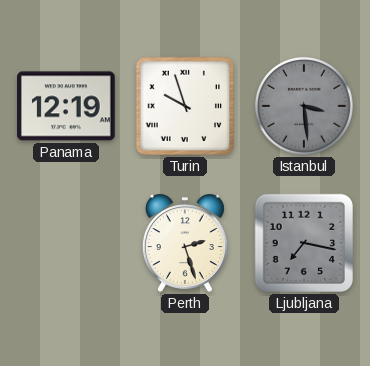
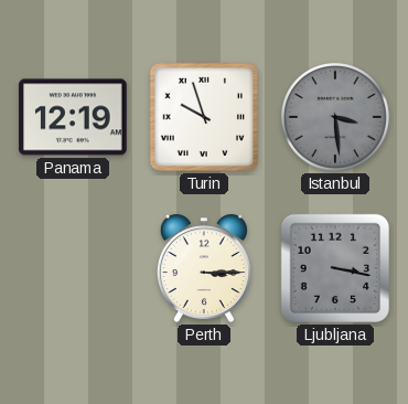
Perth: 2:27 -> 3:15 (204, 268)
Ljubljana: 7:17 -> 3:17 (335, 268)
